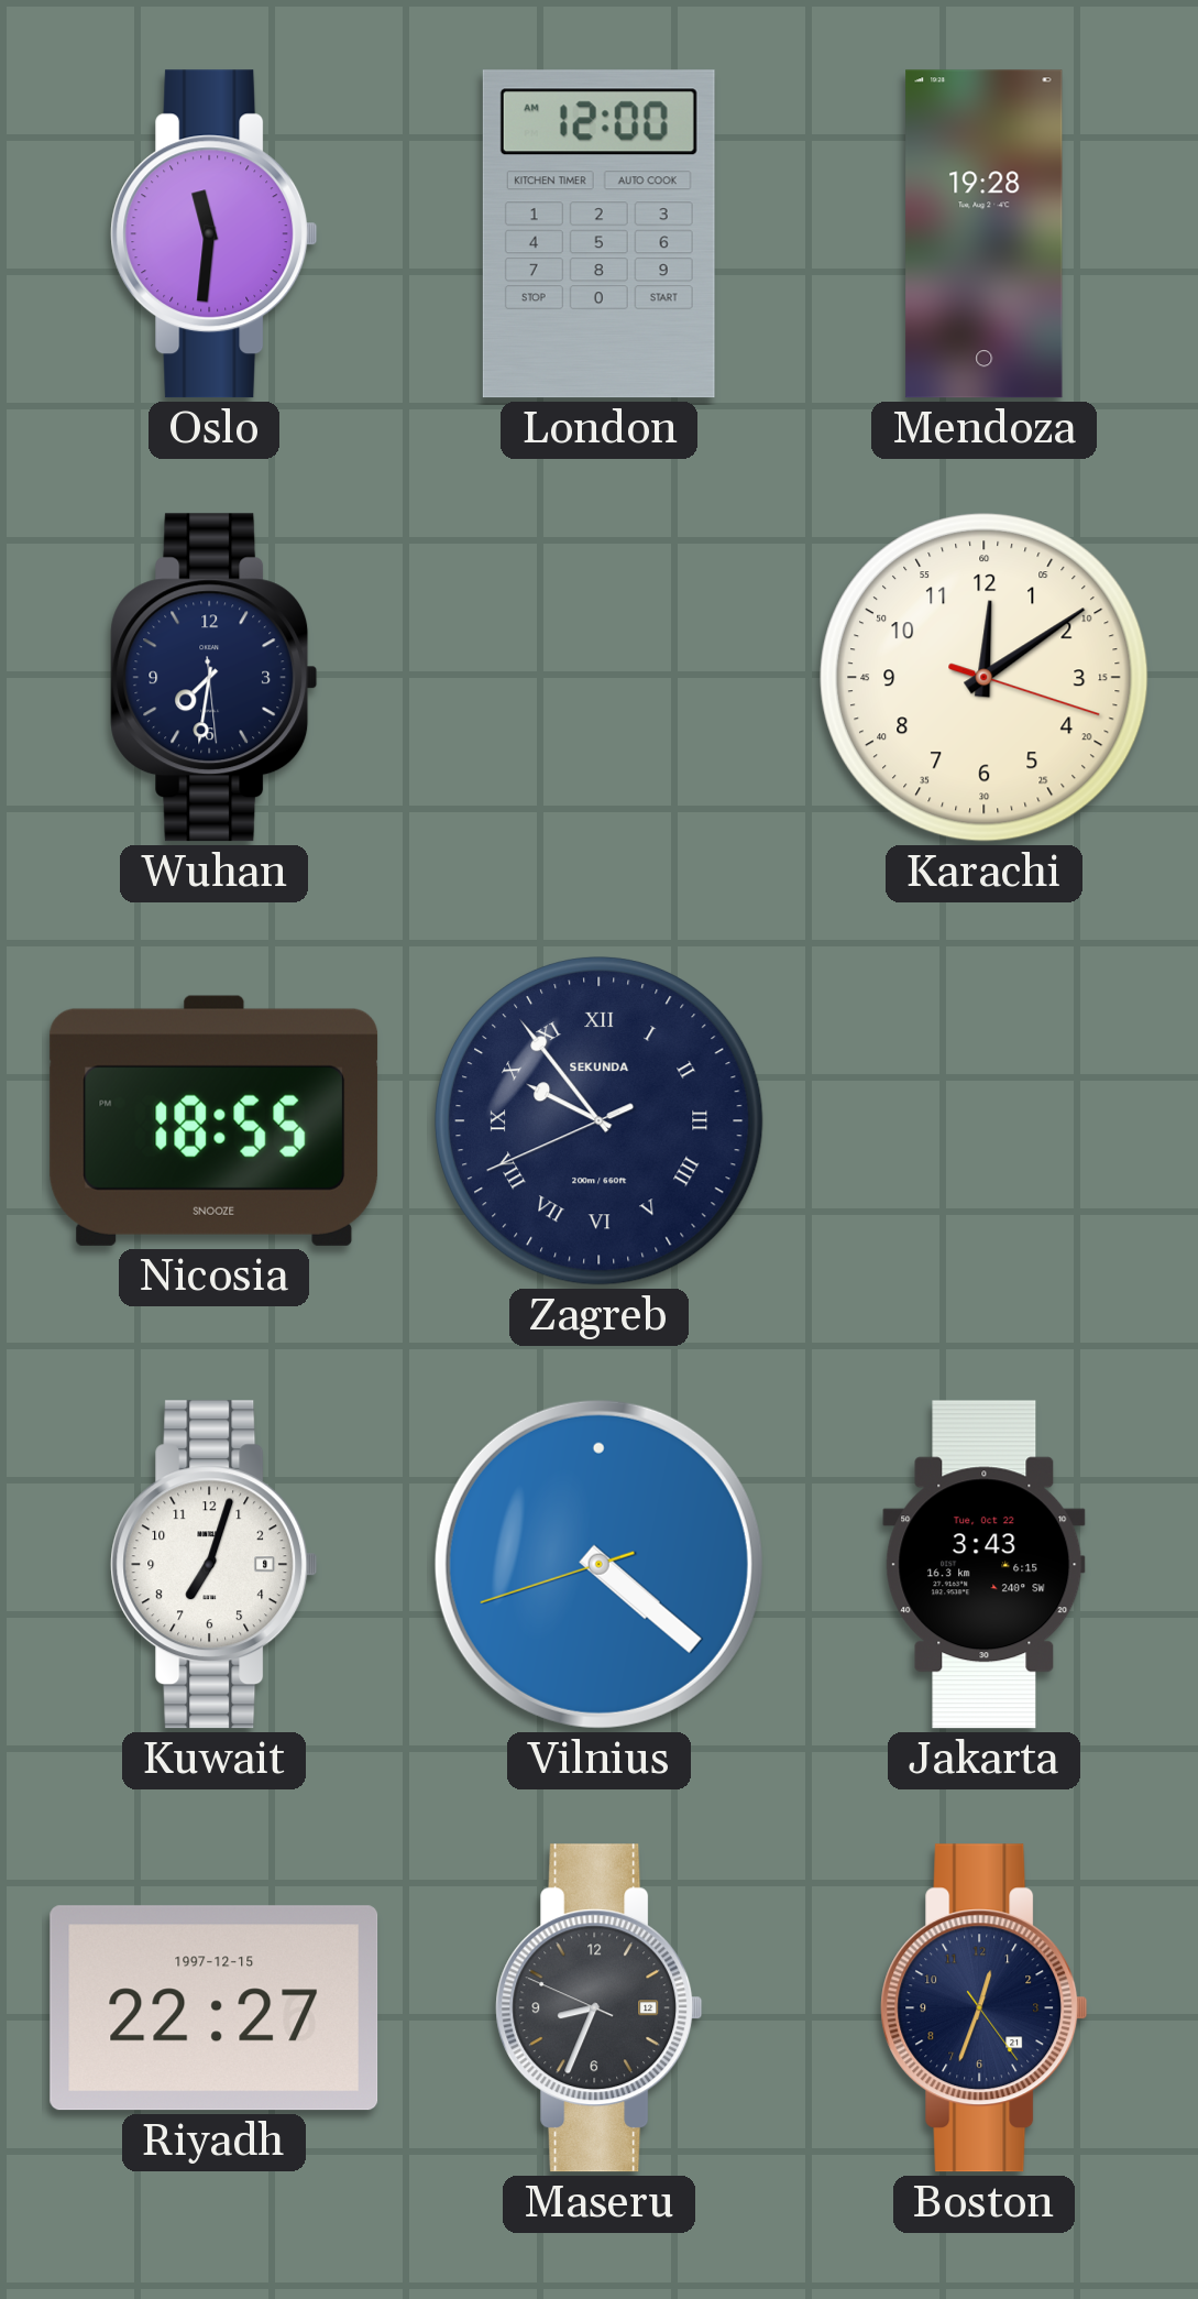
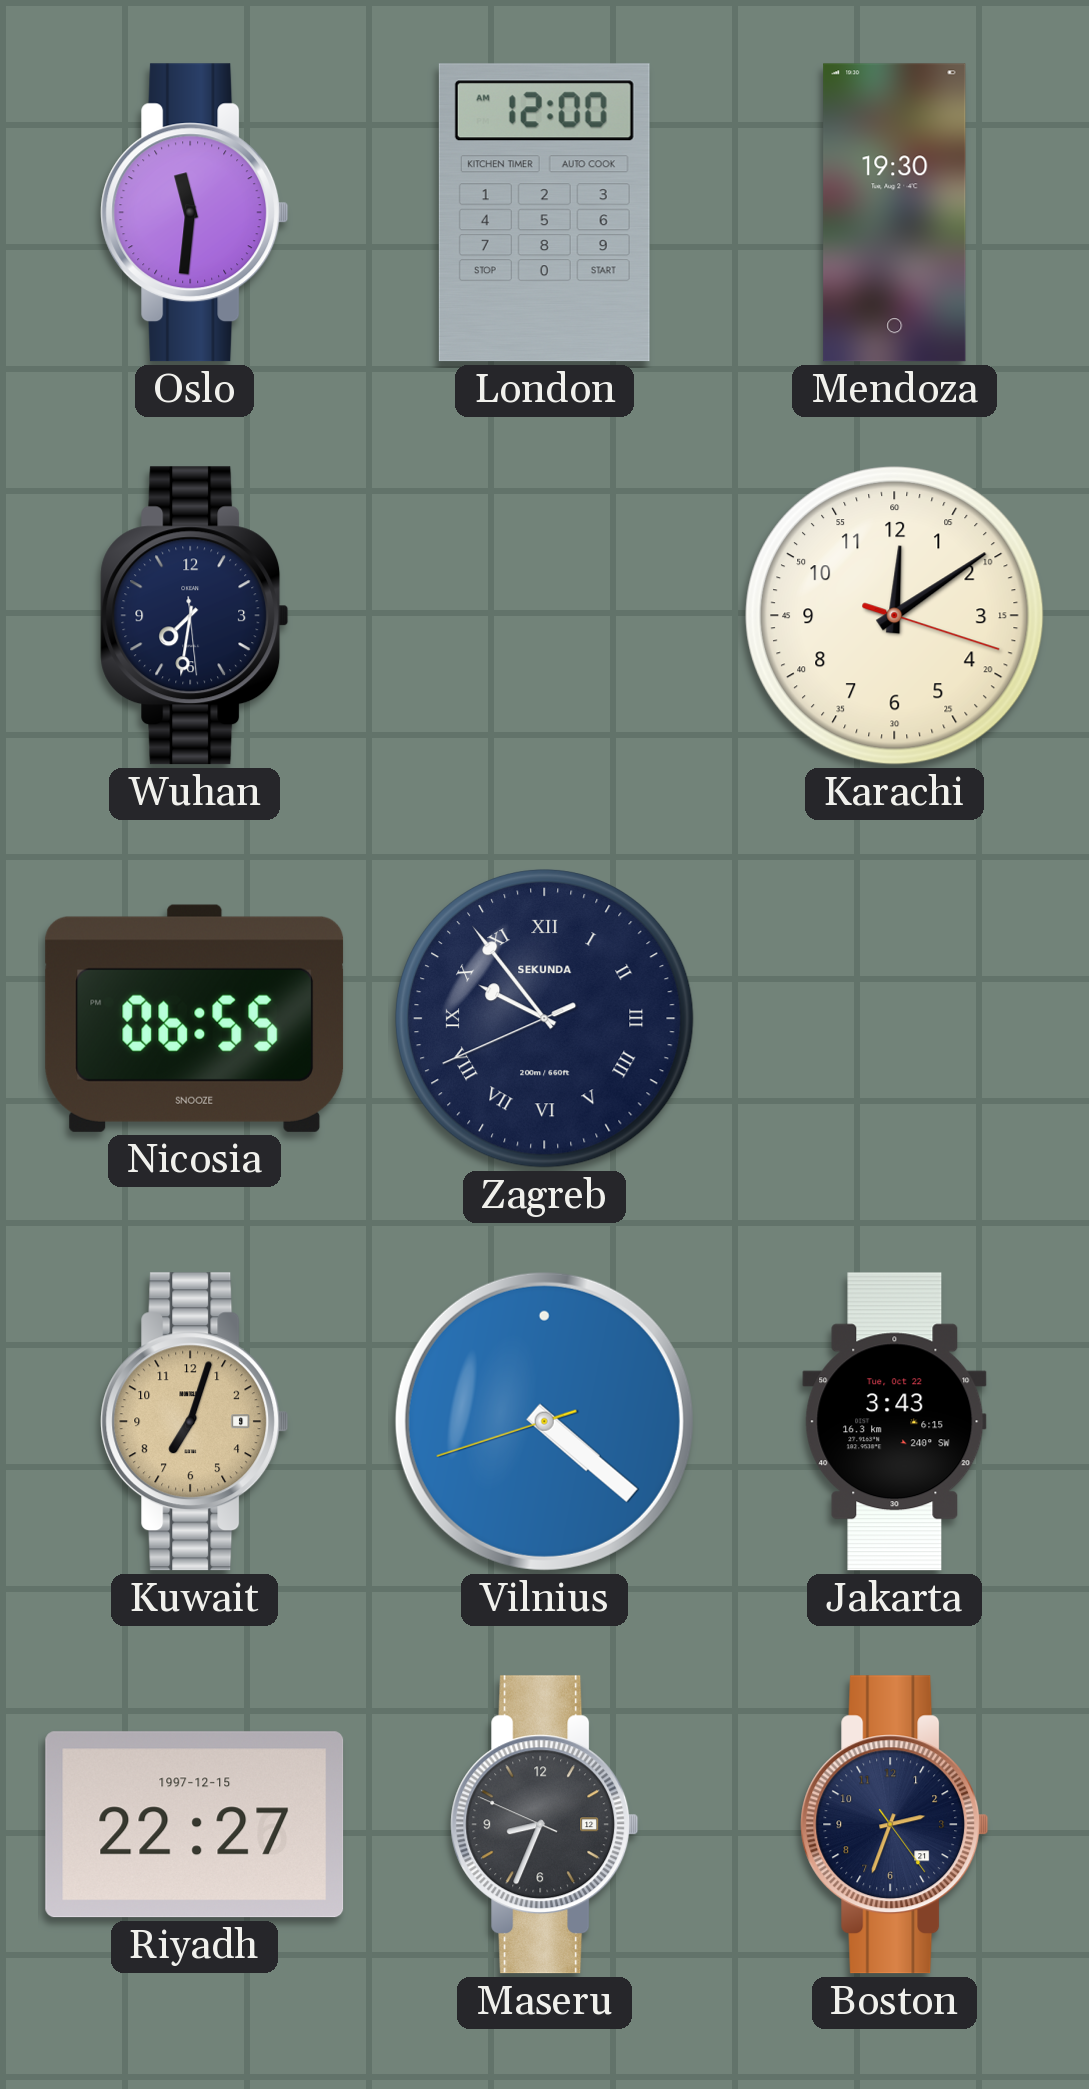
Mendoza: 19:28 -> 19:30 (895, 213)
Nicosia: 18:55 -> 06:55 (195, 1018)
Kuwait dial: white -> champagne (195, 1422)
Boston: 12:33 -> 2:33 (895, 1825)
